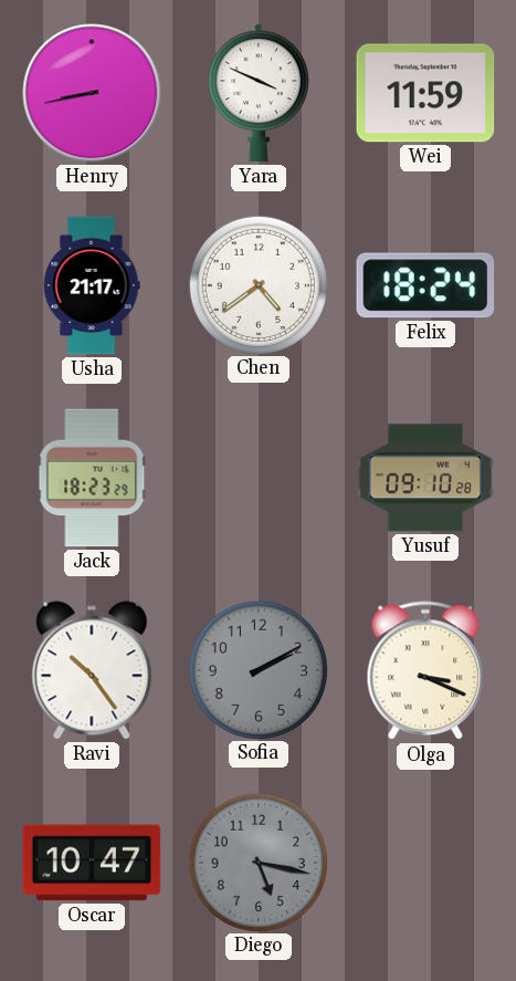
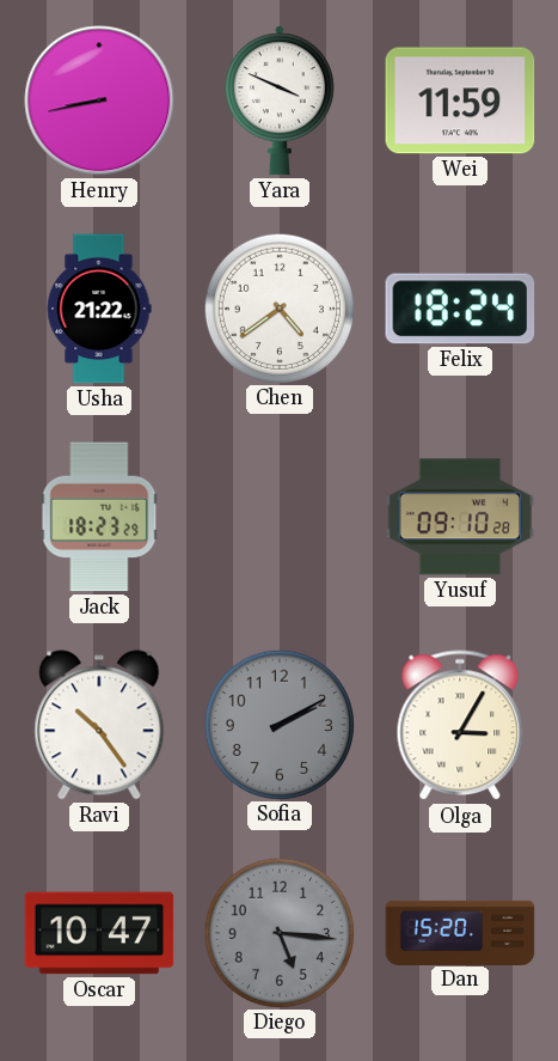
Usha: 21:17 -> 21:22 (99, 309)
Olga: 3:19 -> 3:05 (460, 726)
Diego: 5:17 -> 5:16 (278, 932)
Dan: none -> 15:20 (460, 932)
